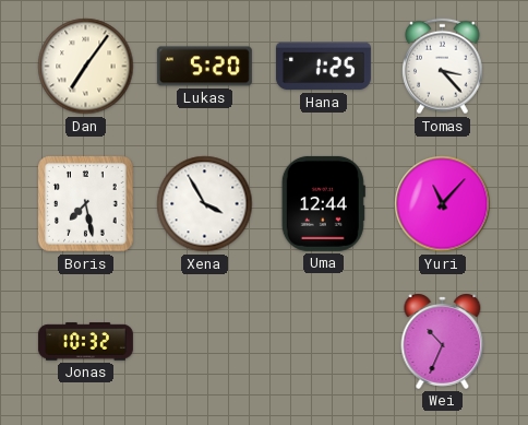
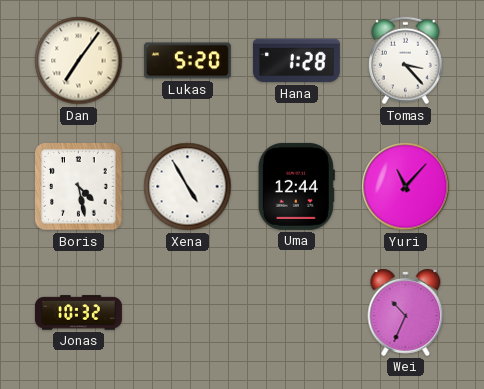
Hana: 1:25 -> 1:28 (296, 61)
Boris: 7:28 -> 4:28 (79, 187)
Xena: 3:55 -> 4:55 (188, 187)
